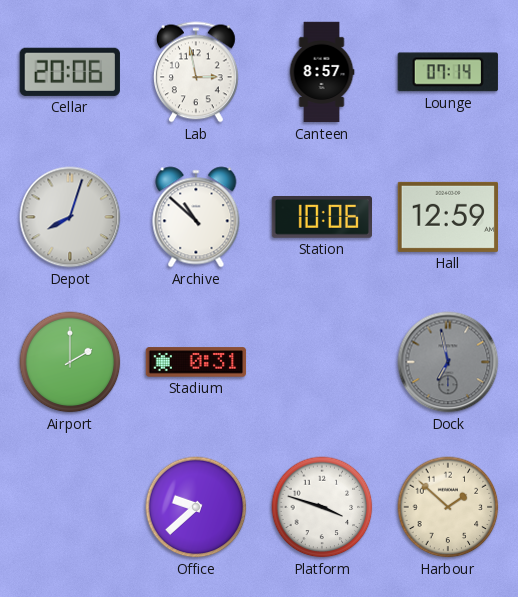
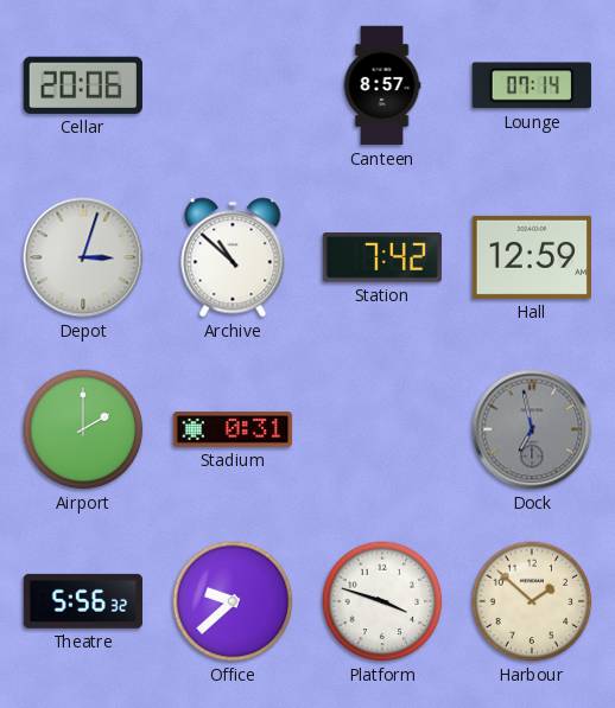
Lab: 2:58 -> none (196, 72)
Depot: 8:03 -> 3:03 (83, 257)
Station: 10:06 -> 7:42 (381, 259)
Theatre: none -> 5:56 (83, 601)
